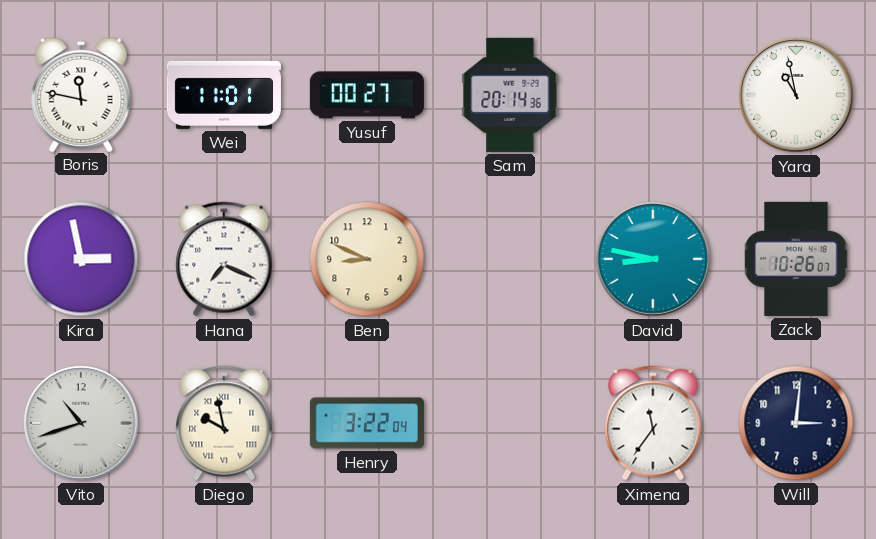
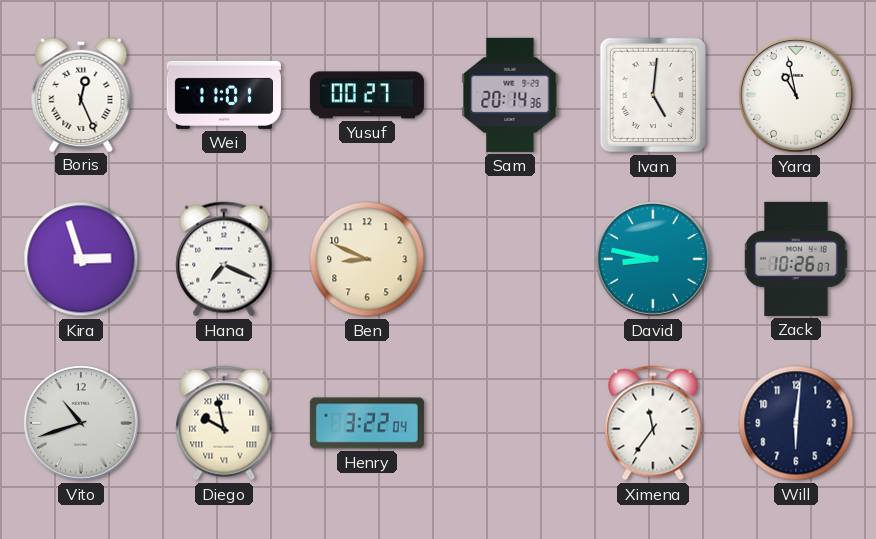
Boris: 11:47 -> 12:26 (81, 94)
Ivan: none -> 5:01 (653, 95)
Kira: 2:58 -> 2:57 (81, 259)
Will: 3:01 -> 6:01 (796, 423)
